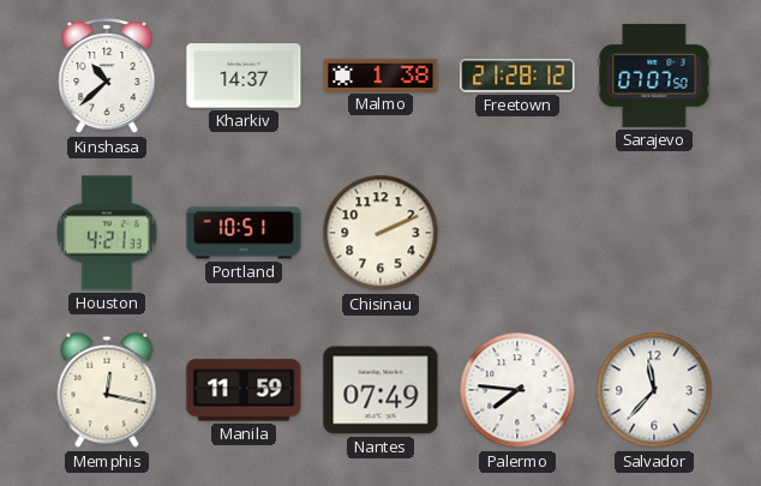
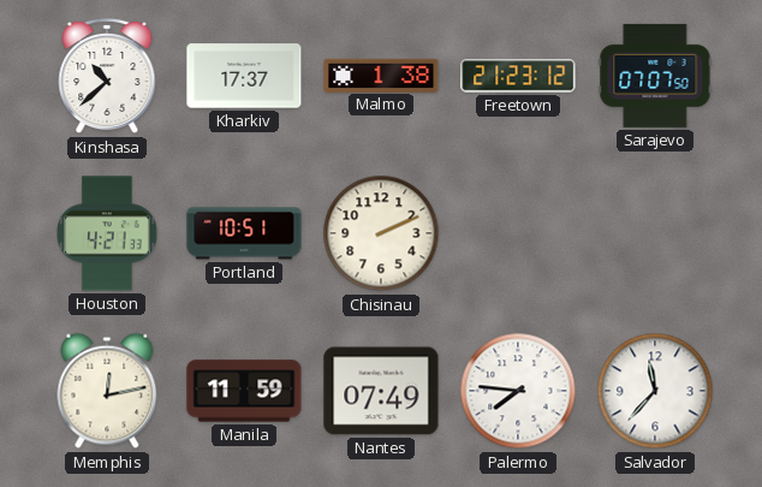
Kharkiv: 14:37 -> 17:37 (244, 76)
Freetown: 21:28 -> 21:23 (518, 76)
Memphis: 12:17 -> 12:13 (107, 391)
